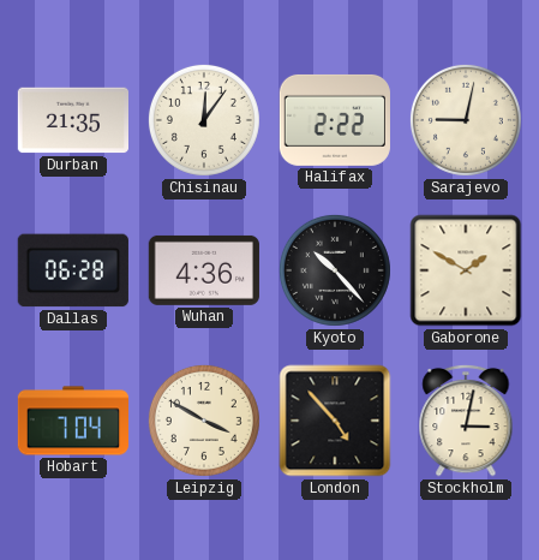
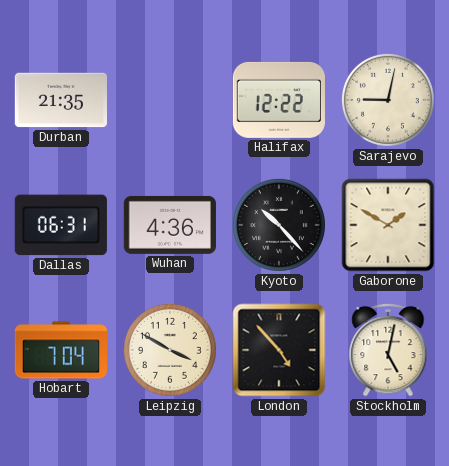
Chisinau: 12:06 -> none (204, 120)
Halifax: 2:22 -> 12:22 (279, 100)
Dallas: 06:28 -> 06:31 (61, 225)
Stockholm: 3:02 -> 5:02 (388, 350)
